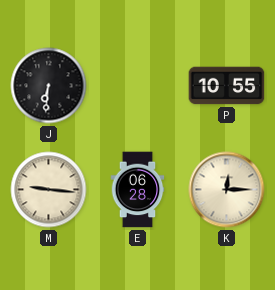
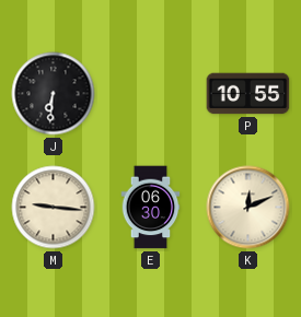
E: 06:28 -> 06:30 (151, 208)
K: 12:15 -> 12:11 (248, 208)
